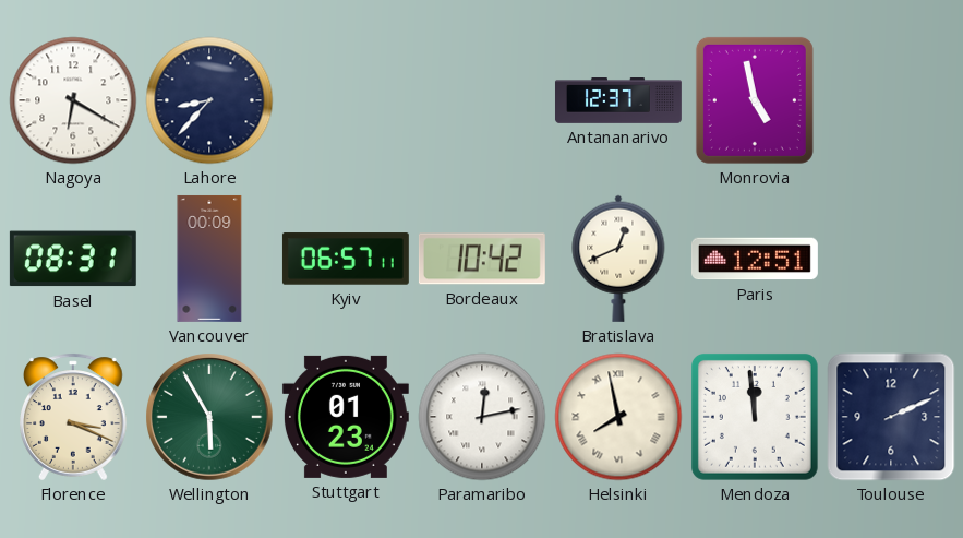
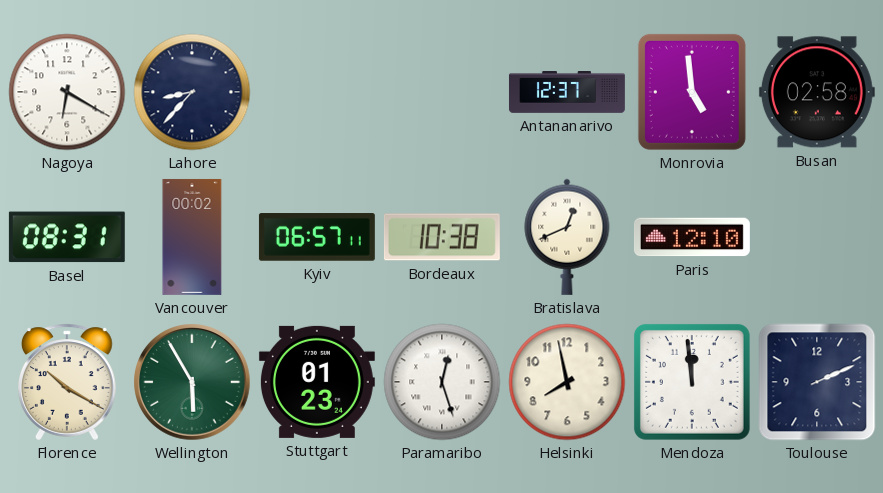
Monrovia: 4:58 -> 4:59 (692, 92)
Busan: none -> 02:58 (817, 92)
Vancouver: 00:09 -> 00:02 (192, 237)
Bordeaux: 10:42 -> 10:38 (442, 237)
Paris: 12:51 -> 12:10 (692, 237)
Florence: 3:19 -> 10:20 (68, 382)
Paramaribo: 12:13 -> 12:27 (442, 382)
Helsinki numerals: Roman -> Arabic (567, 382)
